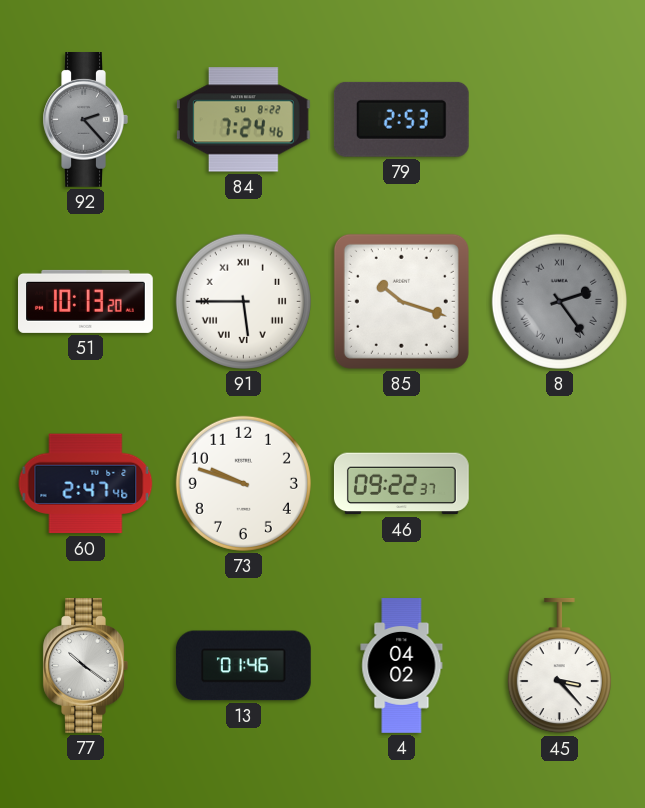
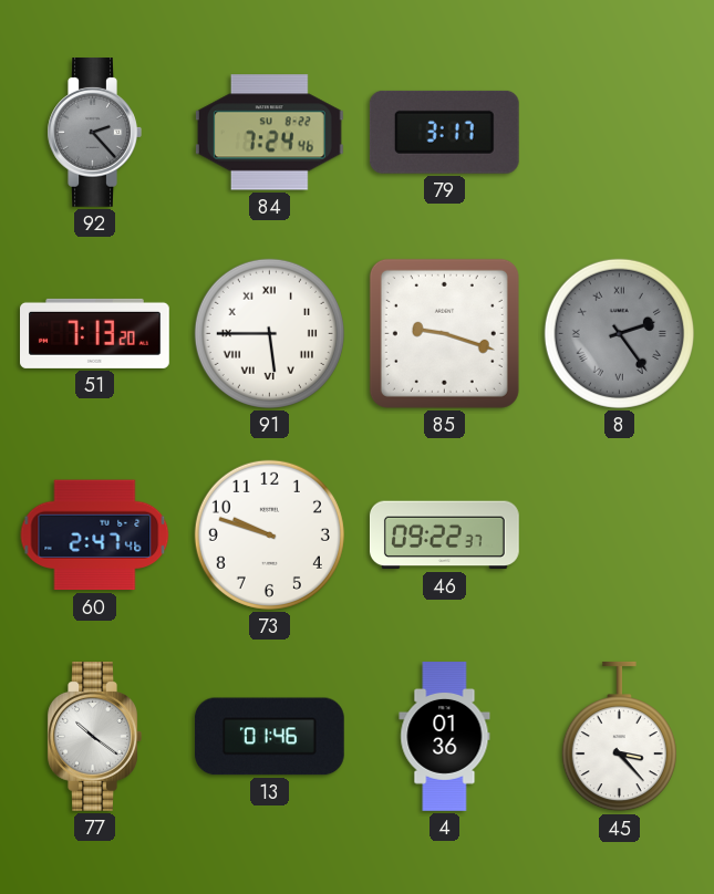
79: 2:53 -> 3:17 (444, 132)
51: 10:13 -> 7:13 (95, 333)
85: 10:18 -> 9:18 (444, 333)
4: 04:02 -> 01:36 (445, 737)
